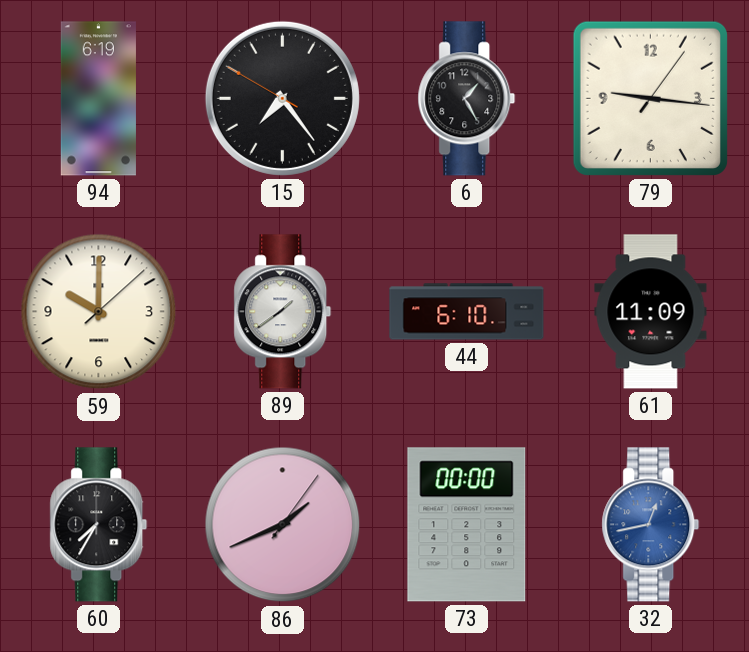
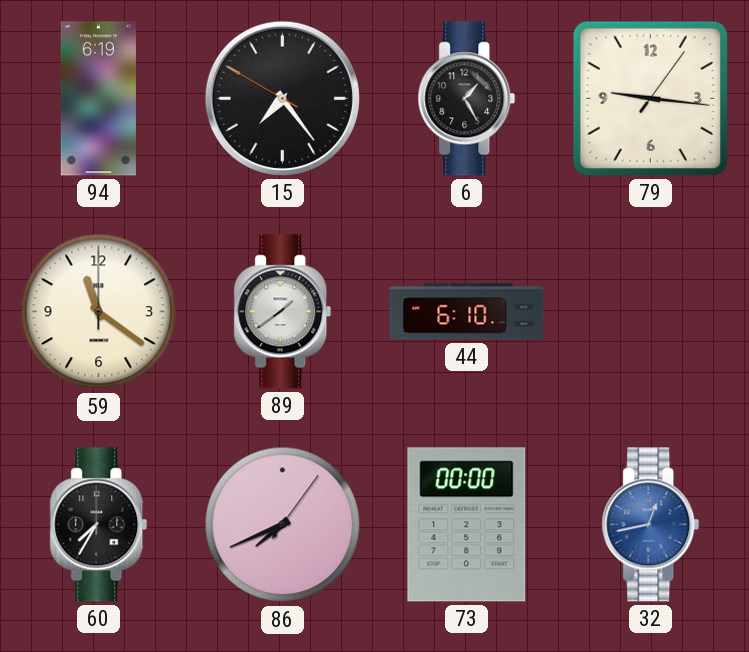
59: 10:00 -> 11:21 (99, 312)
61: 11:09 -> none (651, 312)
86: 1:41 -> 7:41 (283, 525)
